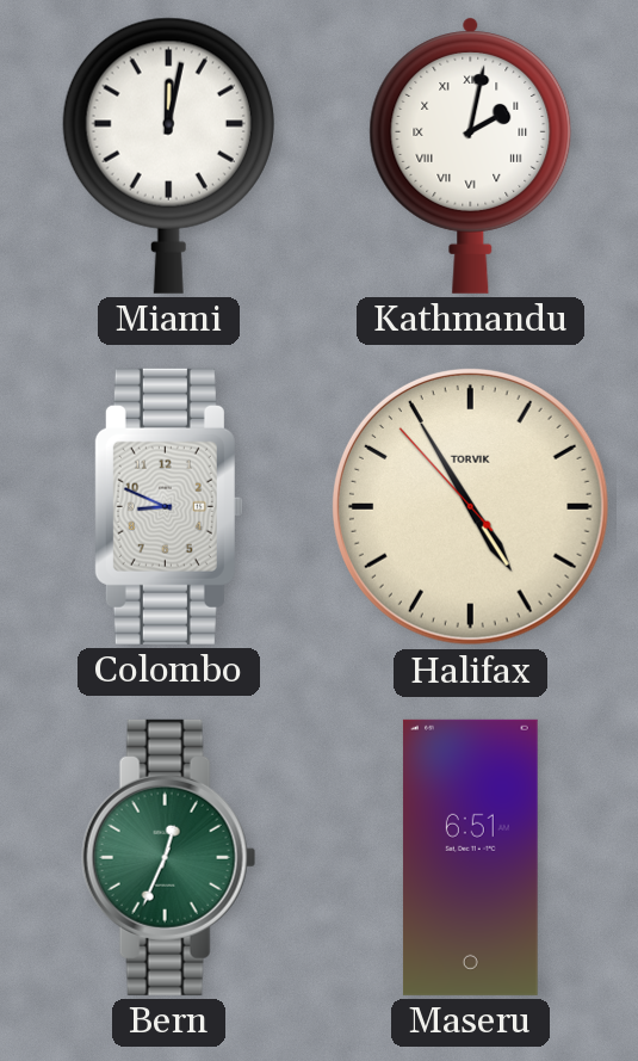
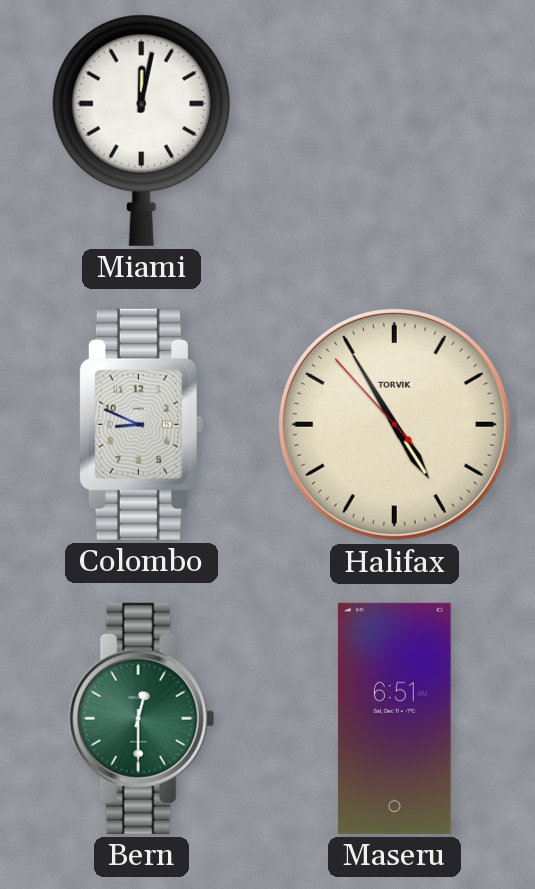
Kathmandu: 2:02 -> none (471, 155)
Bern: 12:34 -> 12:30 (142, 718)
